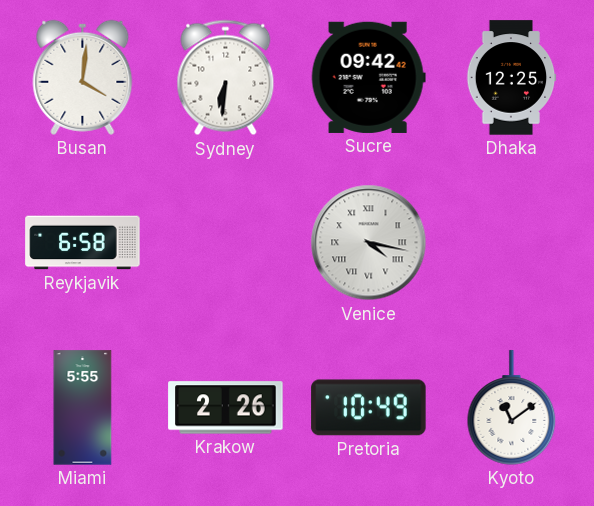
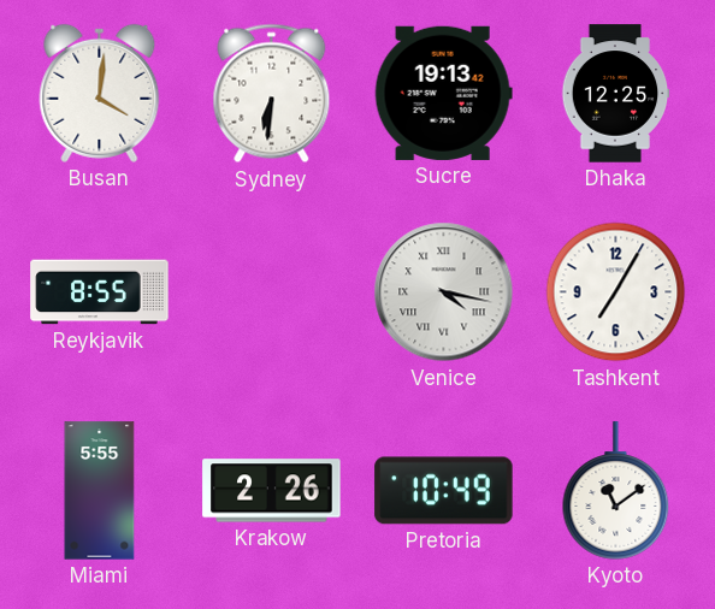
Sucre: 09:42 -> 19:13 (443, 93)
Reykjavik: 6:58 -> 8:55 (100, 292)
Tashkent: none -> 7:05 (616, 292)
